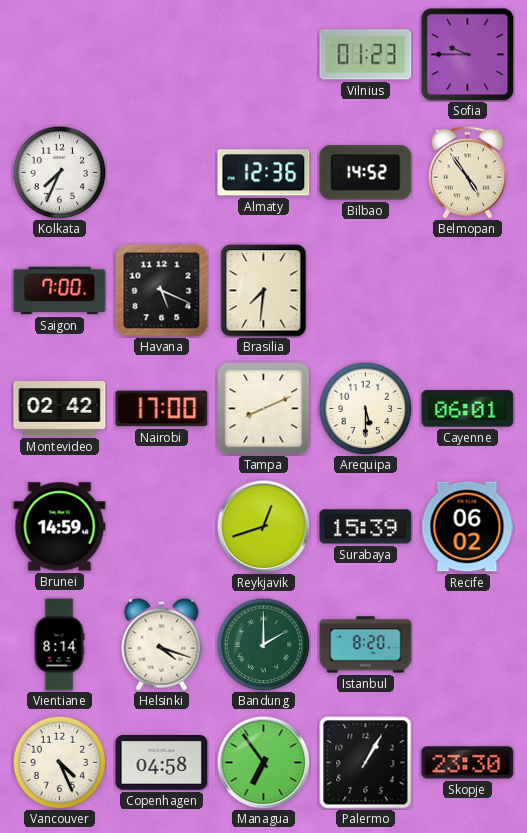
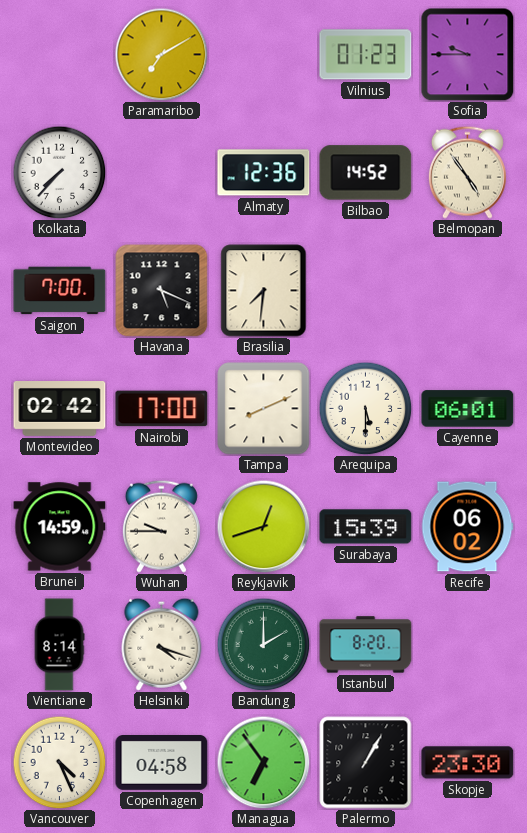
Paramaribo: none -> 7:10 (161, 54)
Kolkata: 7:34 -> 7:37 (59, 172)
Wuhan: none -> 9:45 (161, 526)
